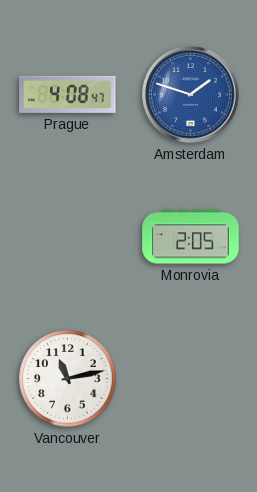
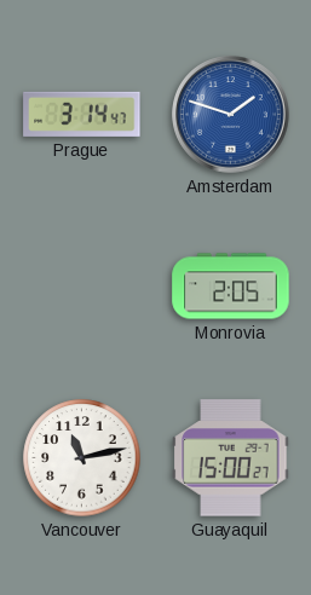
Prague: 4:08 -> 3:14 (82, 114)
Guayaquil: none -> 15:00 (231, 458)
